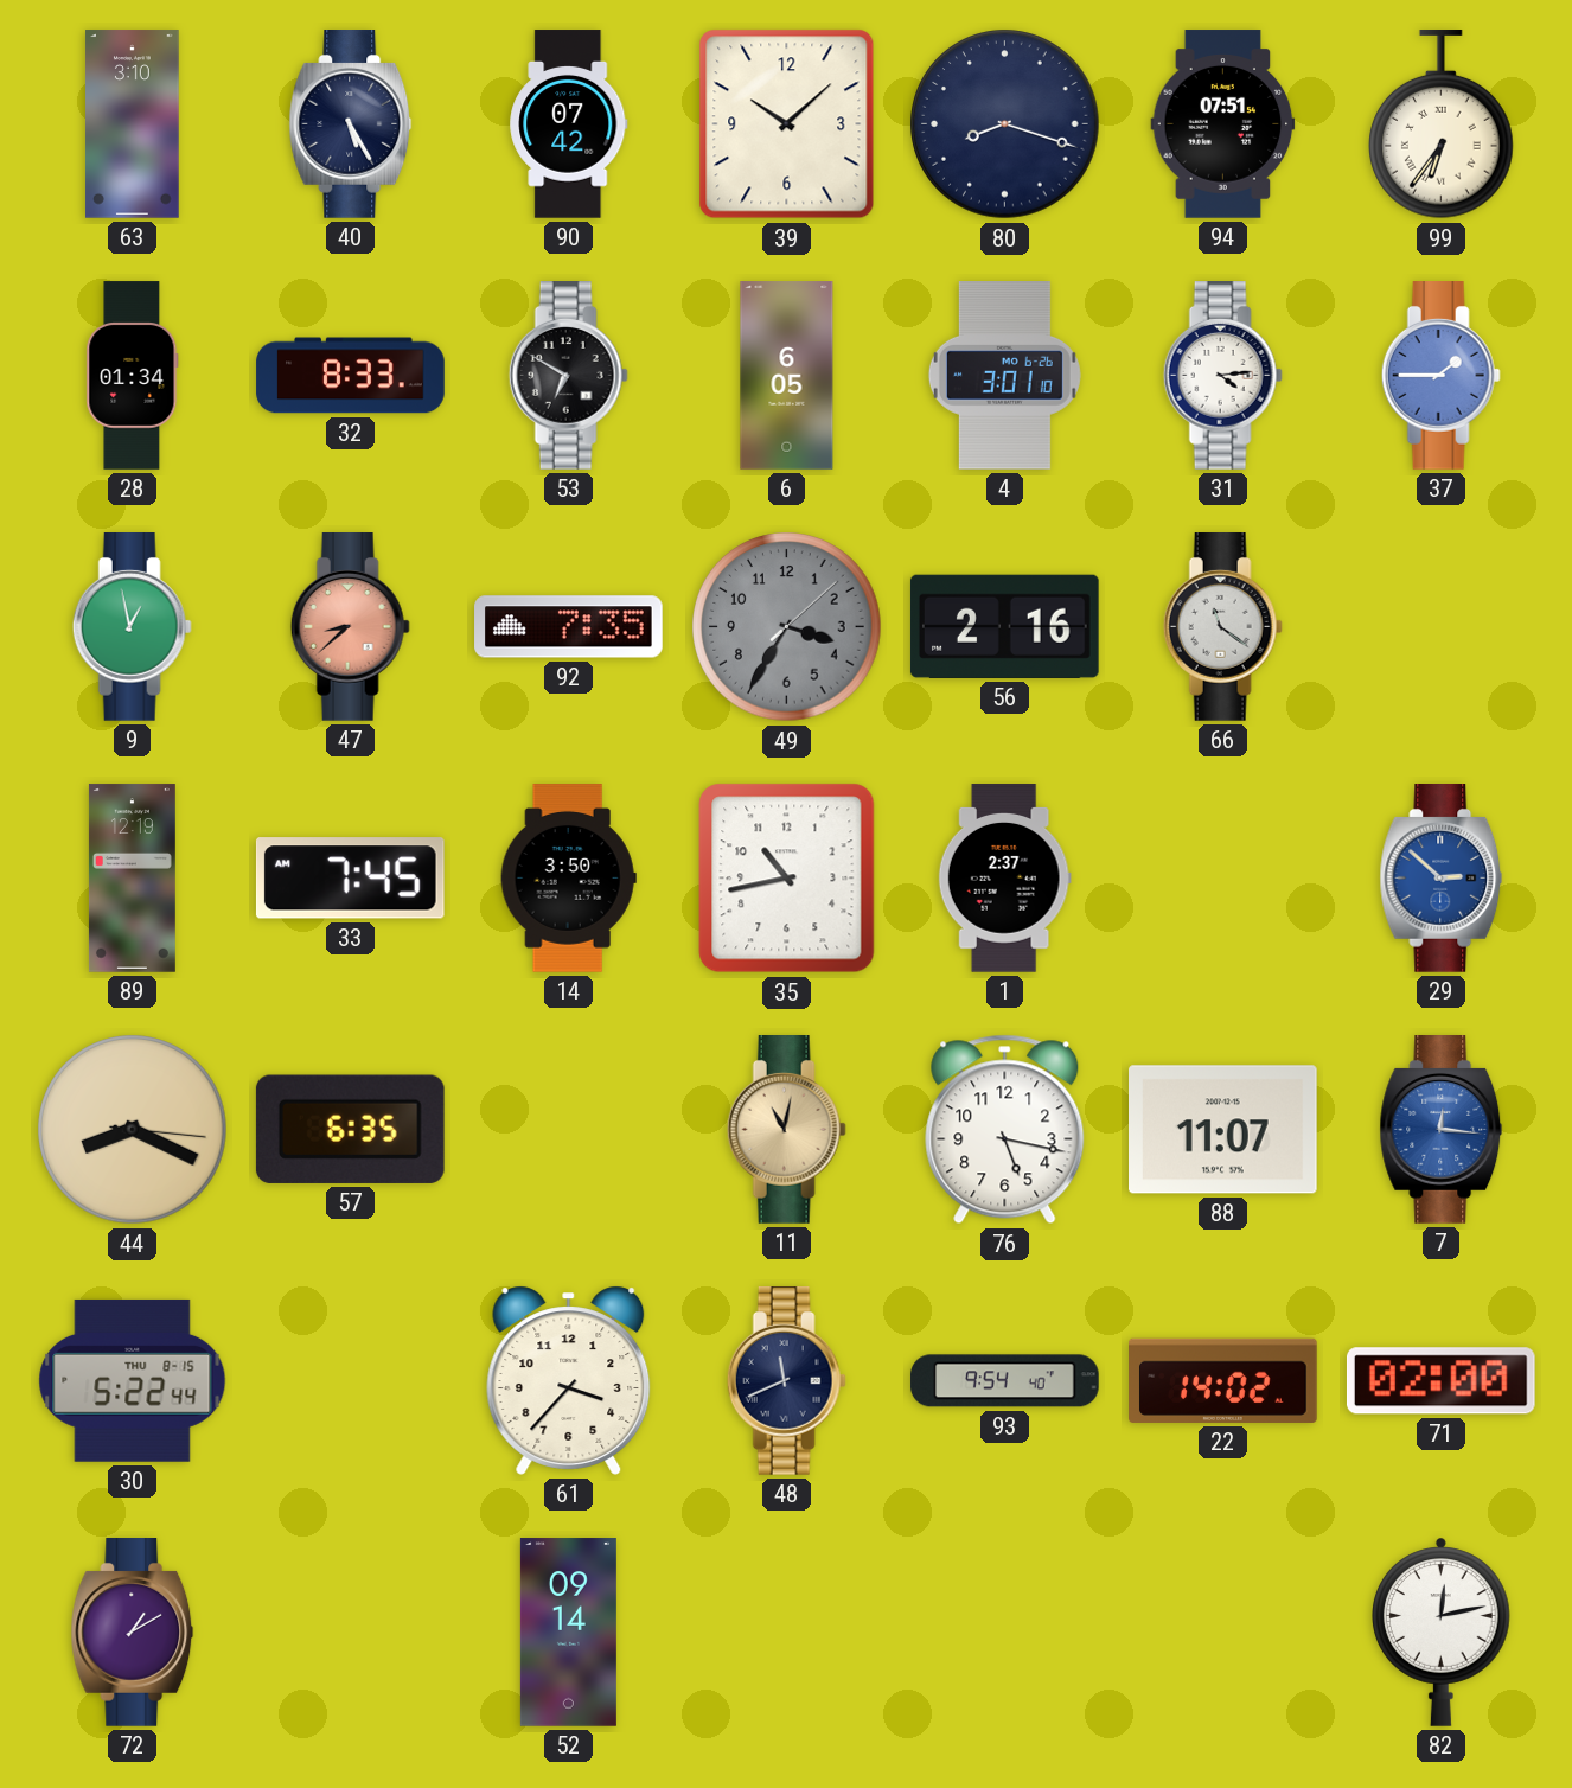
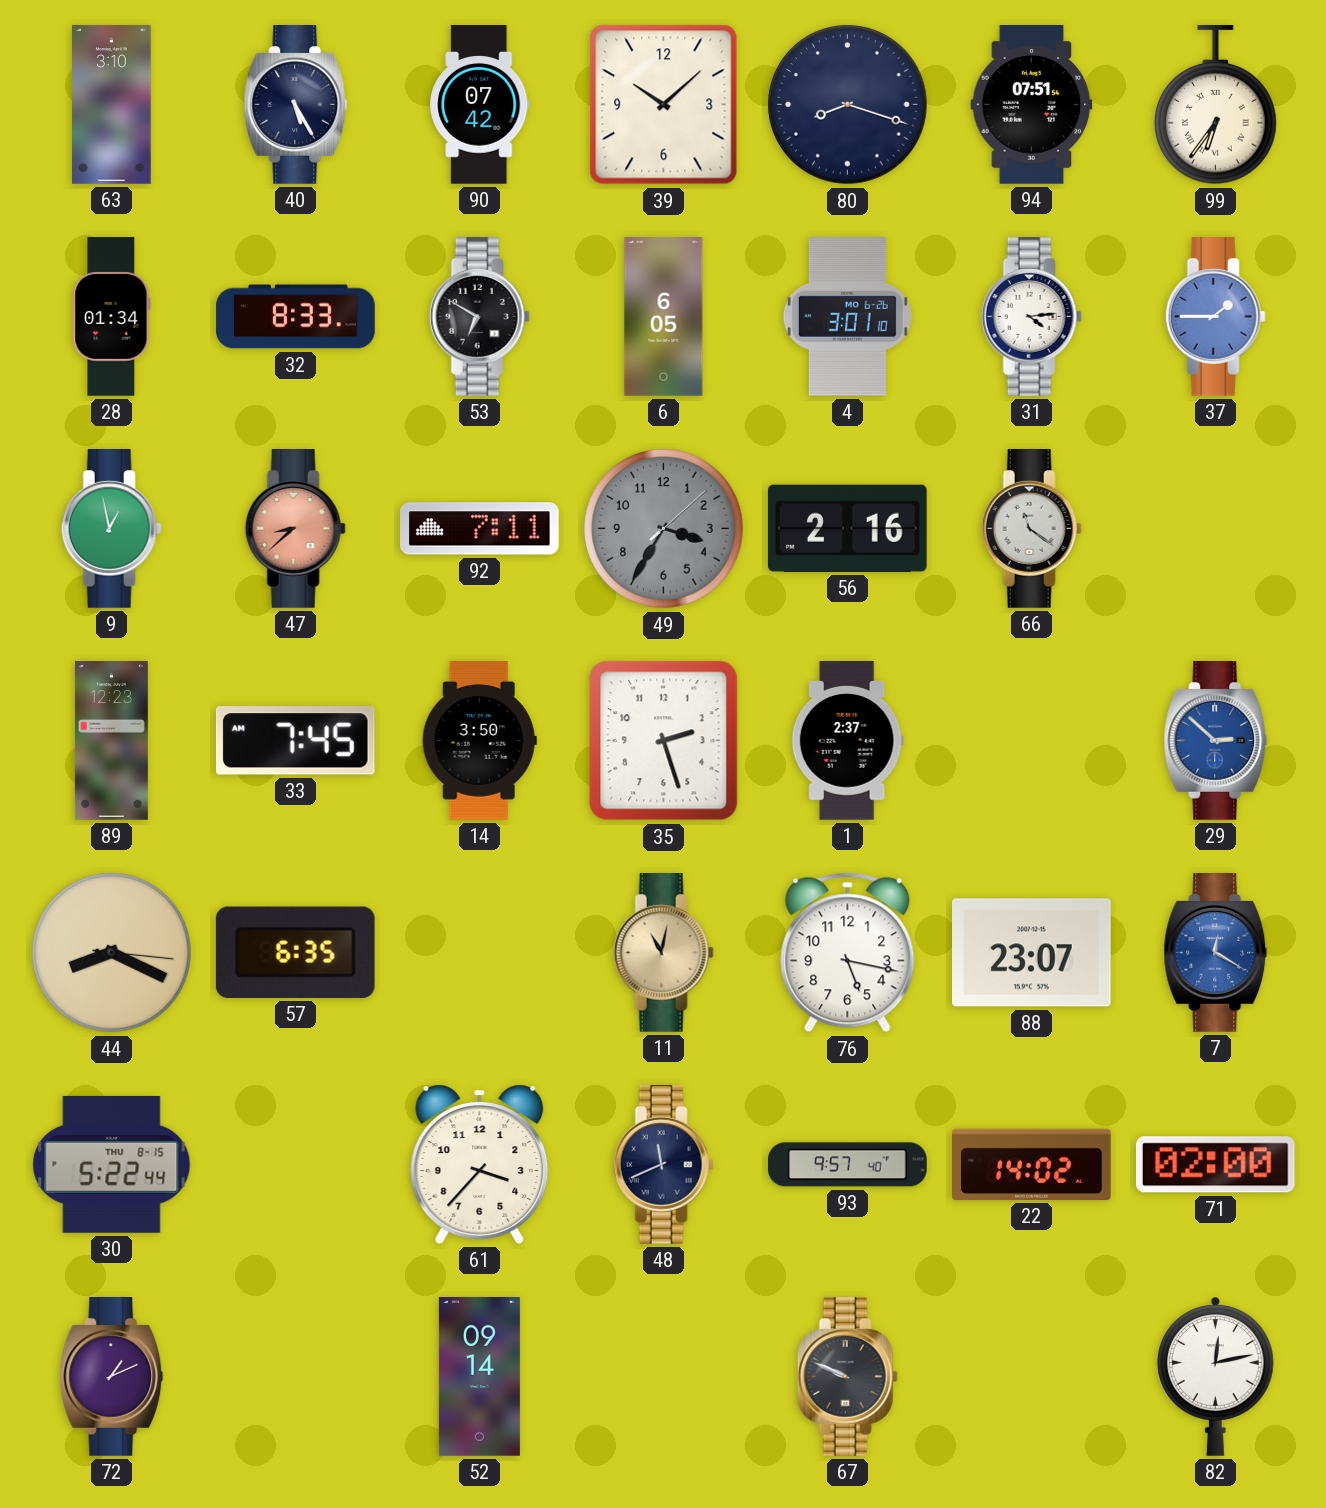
92: 7:35 -> 7:11 (480, 529)
89: 12:19 -> 12:23 (111, 741)
35: 10:43 -> 2:27 (664, 741)
88: 11:07 -> 23:07 (1032, 953)
7: 12:16 -> 12:20 (1216, 953)
93: 9:54 -> 9:57 (848, 1165)
72: 1:10 -> 1:11 (112, 1377)
67: none -> 9:49 (847, 1377)
